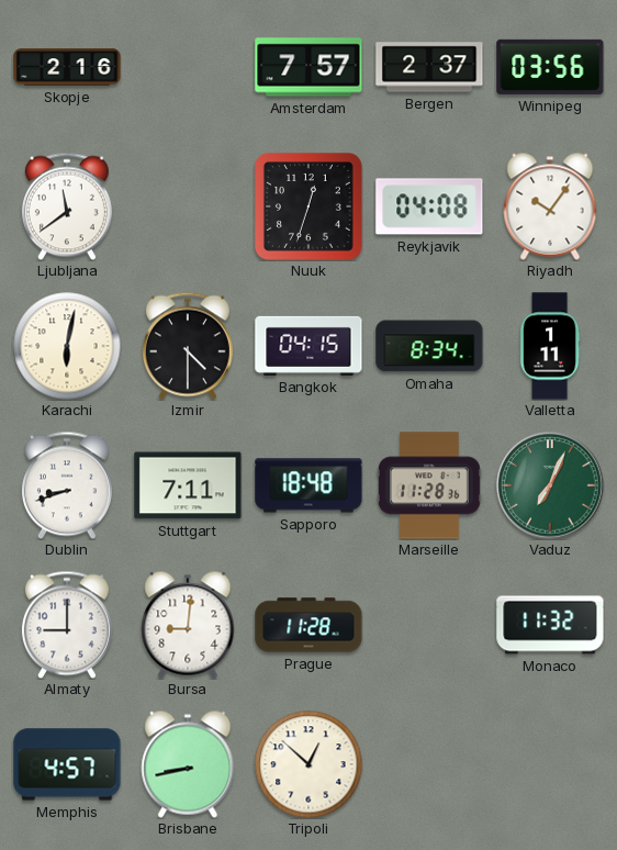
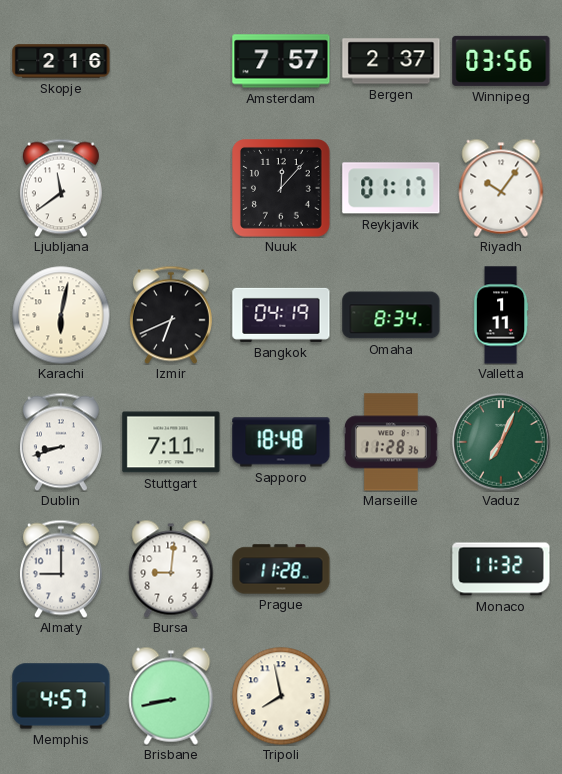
Nuuk: 12:33 -> 12:07 (282, 189)
Reykjavik: 04:08 -> 01:17 (391, 188)
Izmir: 4:30 -> 6:41 (171, 315)
Bangkok: 04:15 -> 04:19 (281, 315)
Tripoli: 12:52 -> 7:58 (281, 696)
